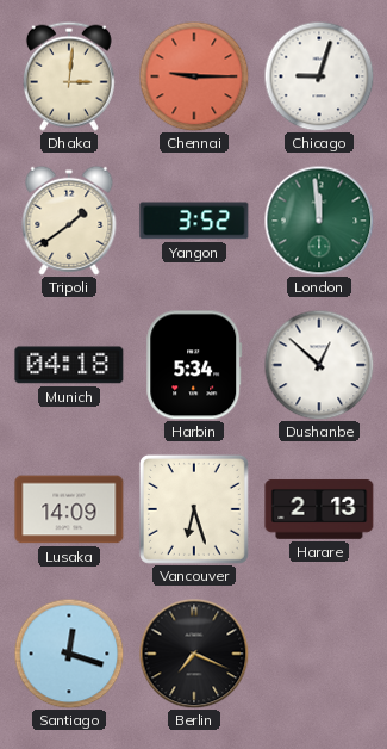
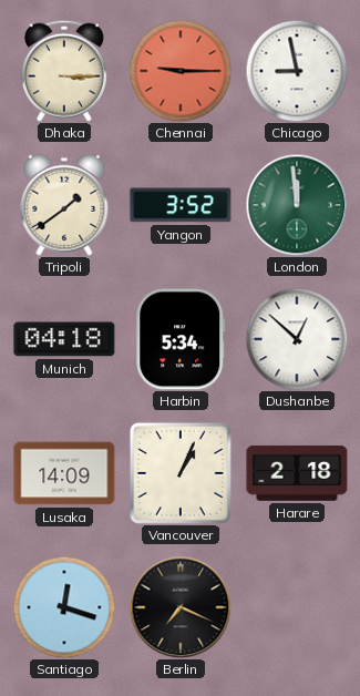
Dhaka: 3:01 -> 3:15 (64, 71)
Chicago: 9:03 -> 8:58 (297, 71)
Vancouver: 6:27 -> 1:04 (181, 473)
Harare: 2:13 -> 2:18 (297, 473)
